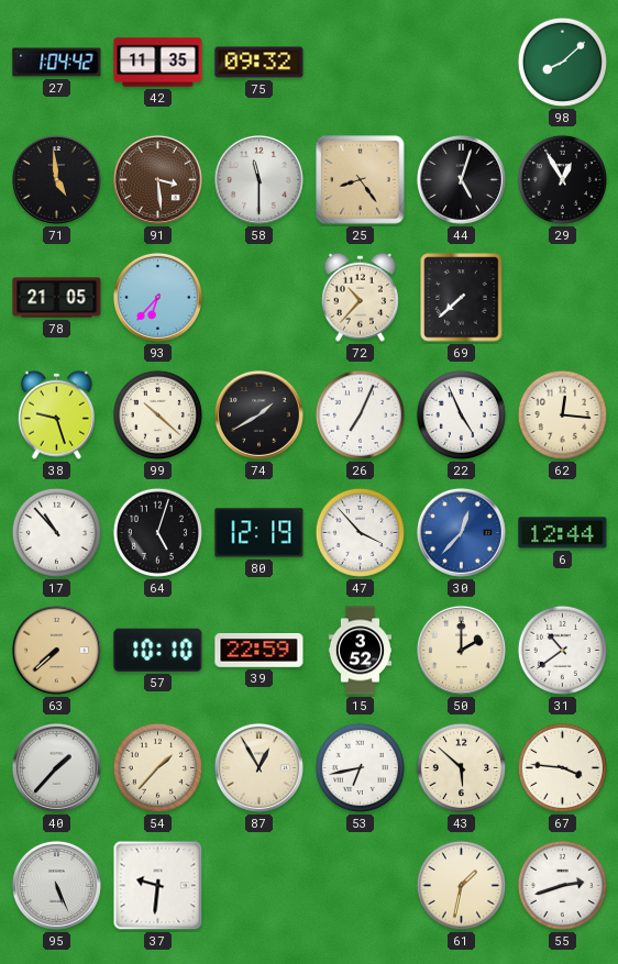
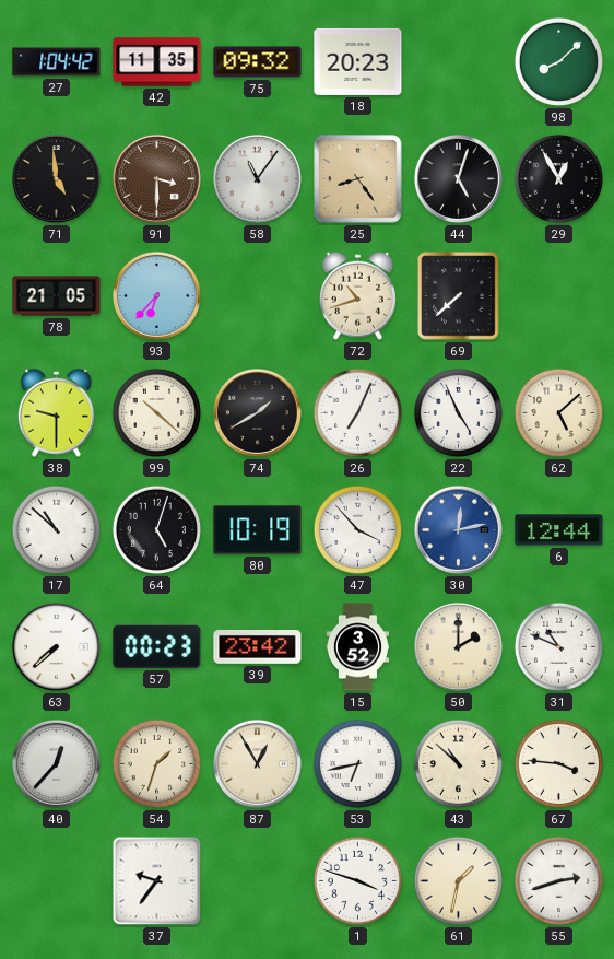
18: none -> 20:23 (358, 61)
91: 3:29 -> 3:30 (156, 178)
58: 11:30 -> 11:06 (257, 178)
72: 10:37 -> 10:42 (357, 295)
38: 9:27 -> 9:30 (56, 412)
62: 12:16 -> 5:08 (558, 412)
17: 10:53 -> 10:52 (56, 529)
80: 12:19 -> 10:19 (258, 530)
30: 12:37 -> 12:13 (458, 529)
63 dial: champagne -> white (56, 646)
57: 10:10 -> 00:23 (157, 646)
39: 22:59 -> 23:42 (258, 647)
31: 10:39 -> 10:49 (558, 646)
40: 1:37 -> 12:37 (56, 763)
54: 1:37 -> 1:33 (156, 763)
43: 5:52 -> 10:52 (458, 763)
95: 5:26 -> none (56, 885)
37: 9:31 -> 9:36 (157, 881)
1: none -> 3:48 (357, 880)
